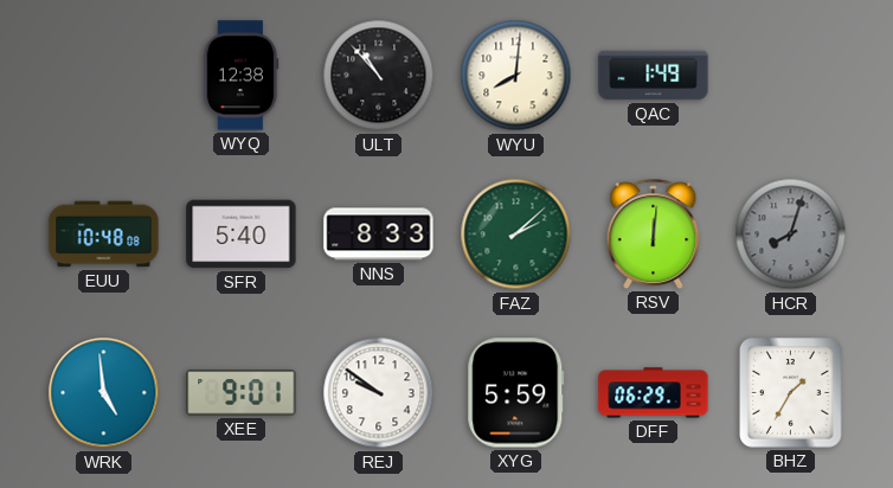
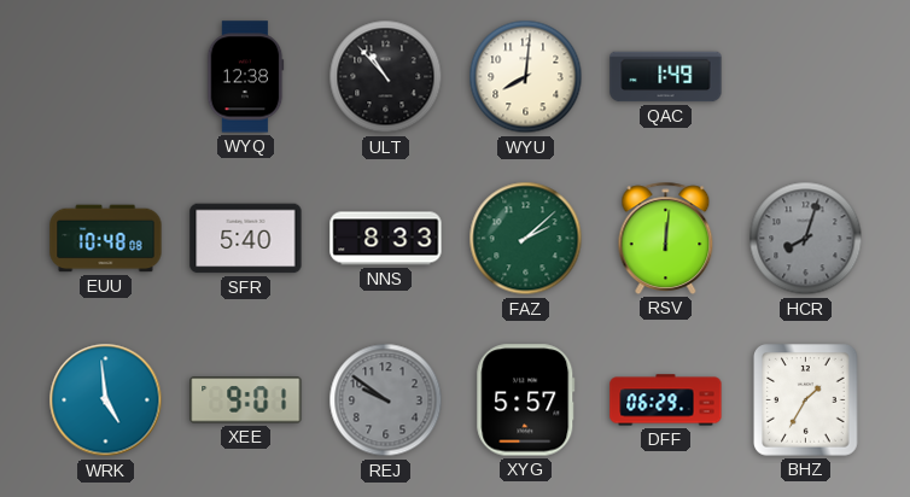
REJ dial: white -> grey (386, 400)
XYG: 5:59 -> 5:57 (526, 400)
